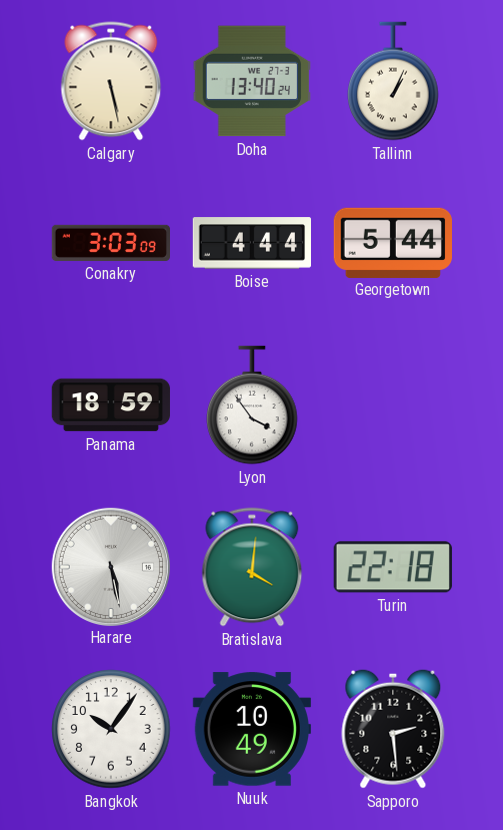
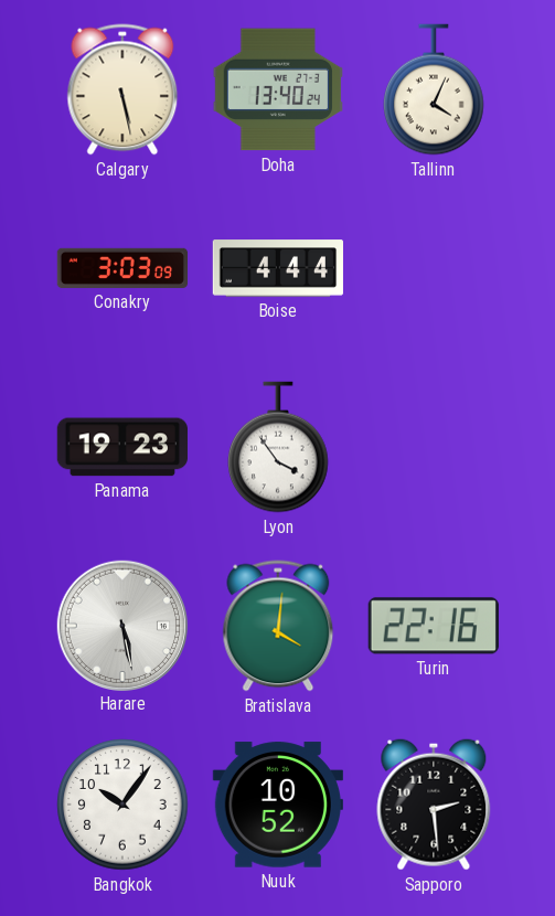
Tallinn: 1:04 -> 4:04 (434, 89)
Georgetown: 5:44 -> none (392, 242)
Panama: 18:59 -> 19:23 (122, 447)
Turin: 22:18 -> 22:16 (434, 626)
Nuuk: 10:49 -> 10:52 (278, 805)
